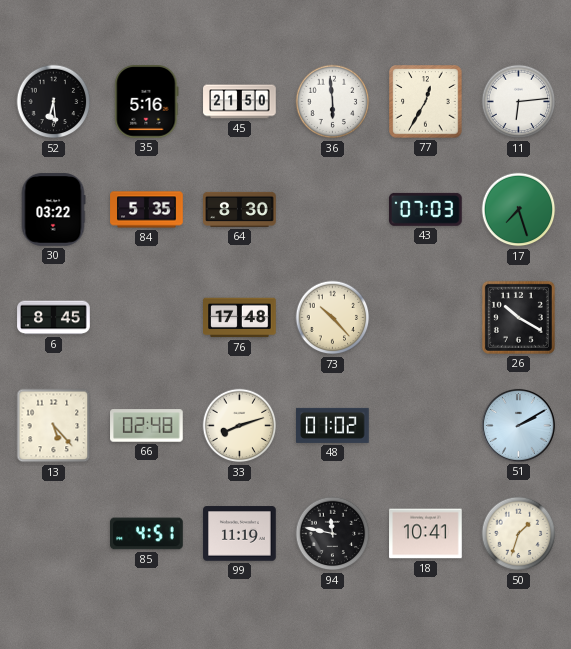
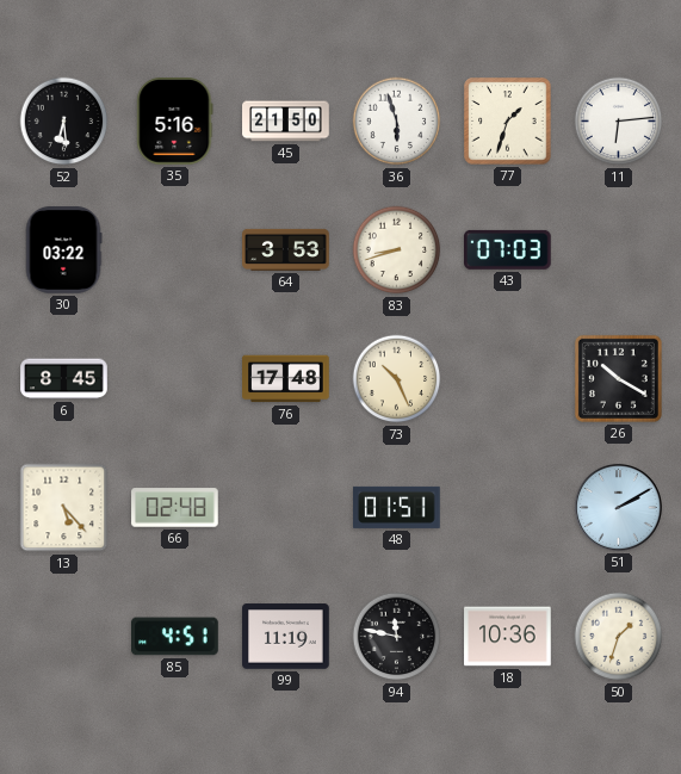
36: 5:59 -> 5:57 (397, 122)
77: 12:35 -> 1:33 (508, 122)
84: 5:35 -> none (147, 210)
64: 8:30 -> 3:53 (286, 249)
83: none -> 8:42 (397, 250)
17: 7:27 -> none (519, 210)
73: 10:23 -> 10:26 (397, 379)
33: 8:12 -> none (240, 426)
48: 01:02 -> 01:51 (397, 507)
18: 10:41 -> 10:36 (508, 637)
